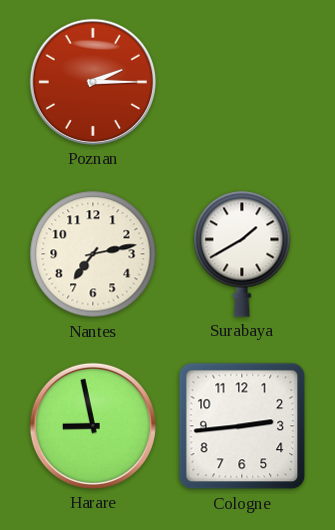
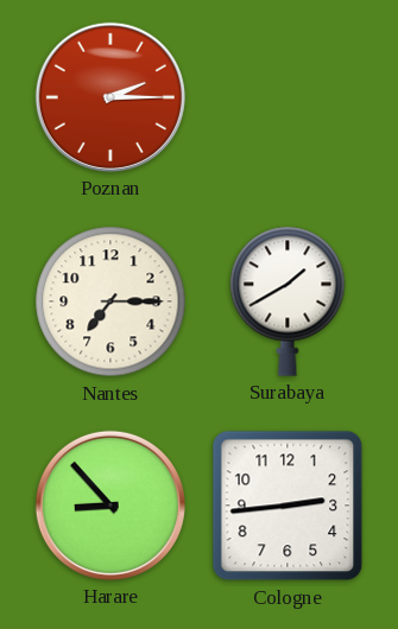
Nantes: 7:13 -> 7:15 (110, 301)
Harare: 8:58 -> 8:53 (110, 506)
